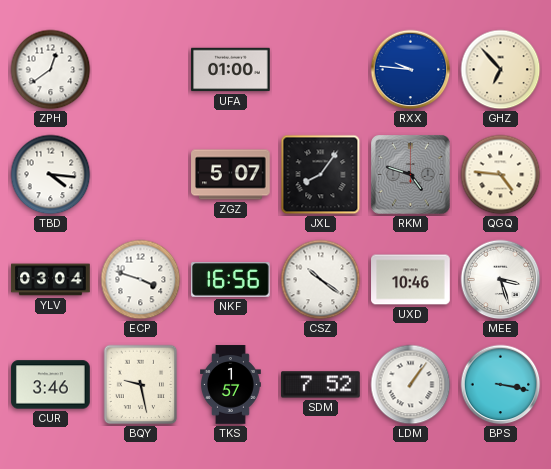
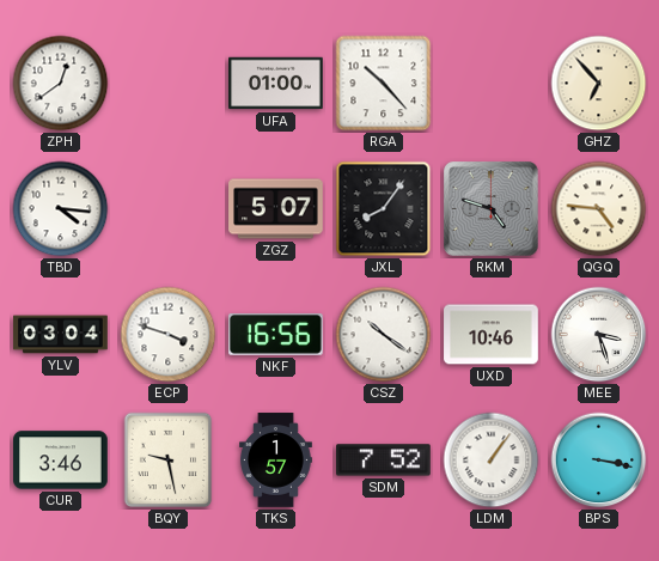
RGA: none -> 10:23 (384, 84)
RXX: 9:46 -> none (411, 70)
